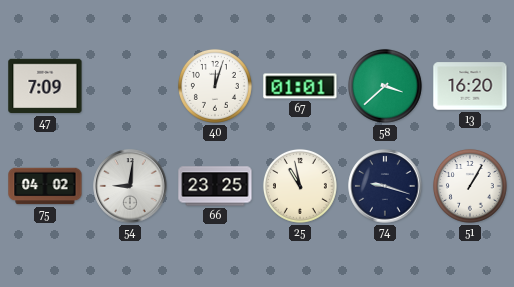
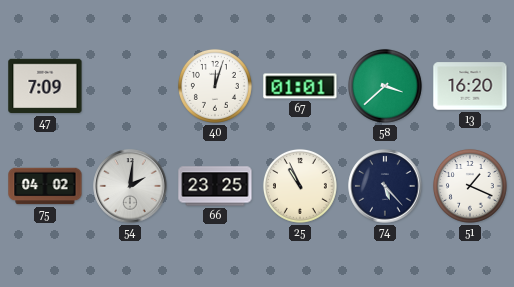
54: 9:01 -> 2:01 (130, 186)
25: 10:58 -> 10:56 (300, 186)
74: 9:18 -> 5:23 (385, 186)
51: 1:05 -> 1:19 (470, 186)
